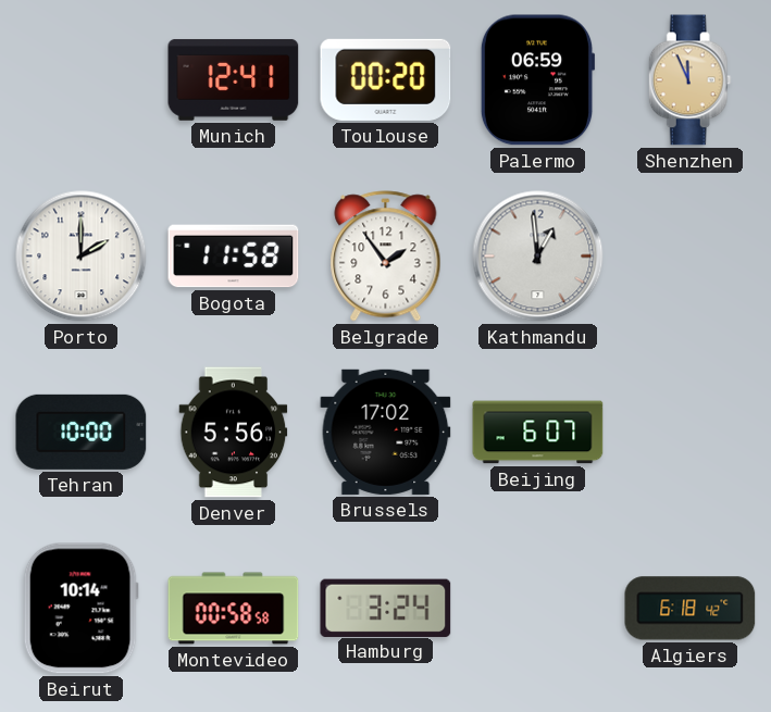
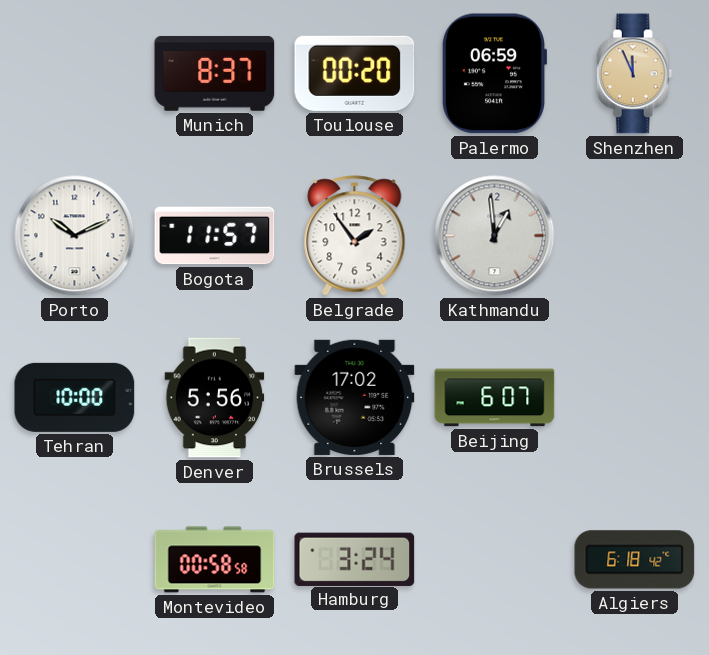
Munich: 12:41 -> 8:37 (215, 73)
Porto: 2:00 -> 10:11 (75, 236)
Bogota: 11:58 -> 11:57 (215, 236)
Beirut: 10:14 -> none (80, 609)
